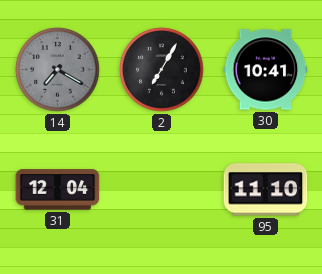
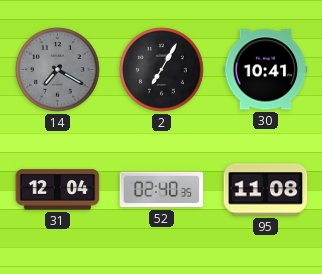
52: none -> 02:40 (162, 190)
95: 11:10 -> 11:08 (266, 190)
